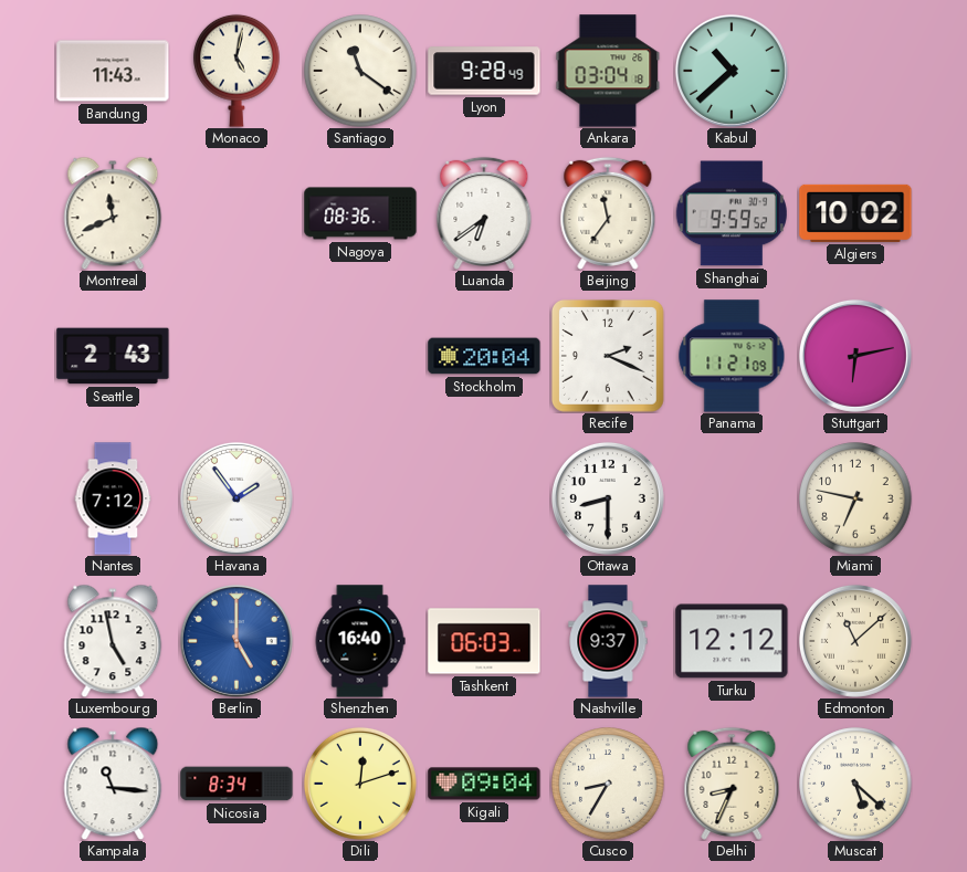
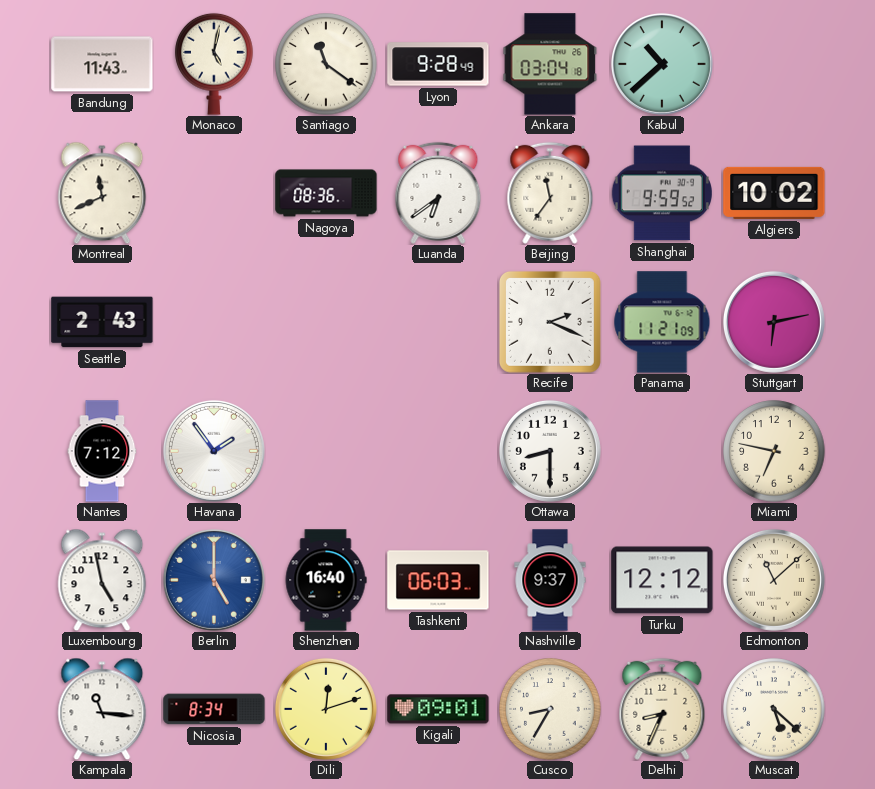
Stockholm: 20:04 -> none (484, 356)
Kigali: 09:04 -> 09:01 (438, 709)
